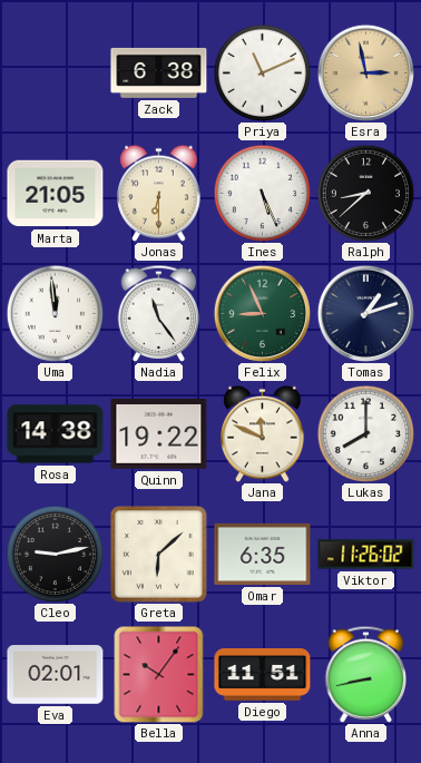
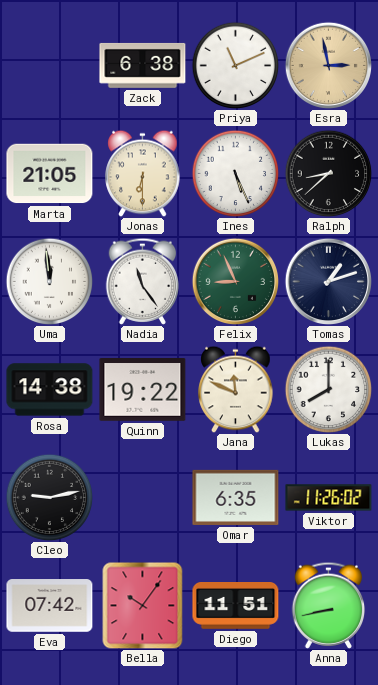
Greta: 6:08 -> none (159, 555)
Eva: 02:01 -> 07:42 (50, 606)
